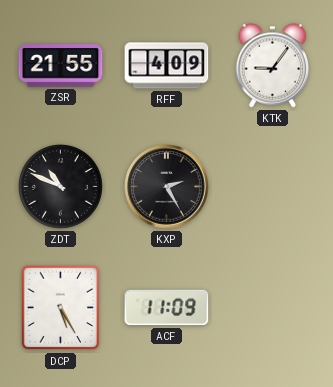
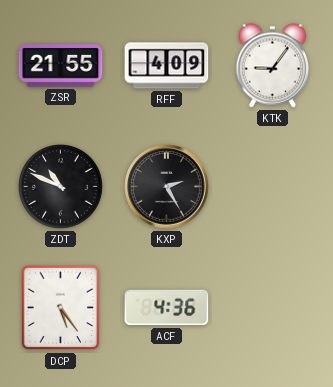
DCP: 5:25 -> 5:24 (61, 308)
ACF: 11:09 -> 4:36 (167, 308)
